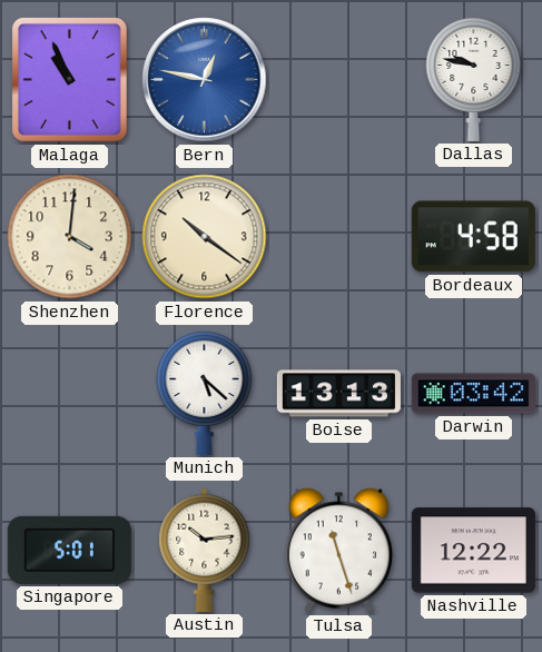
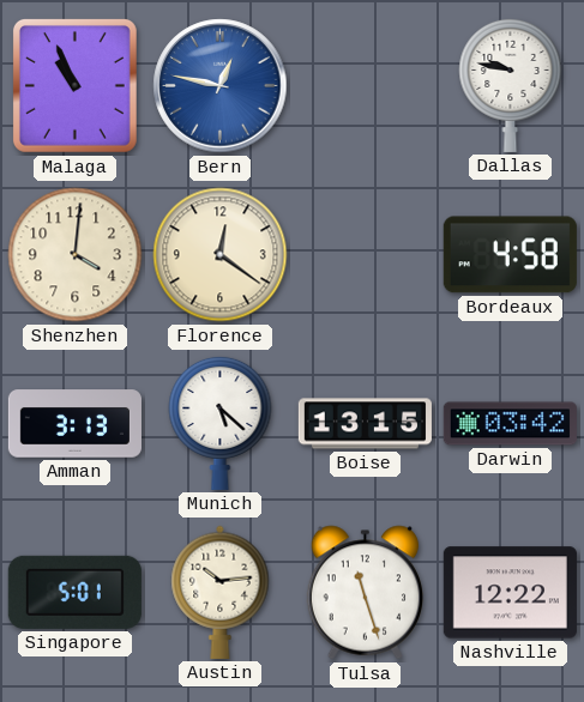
Florence: 10:21 -> 12:21 (221, 255)
Amman: none -> 3:13 (74, 424)
Boise: 13:13 -> 13:15 (365, 424)
